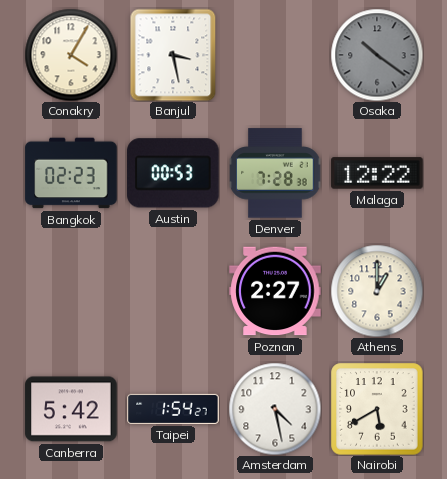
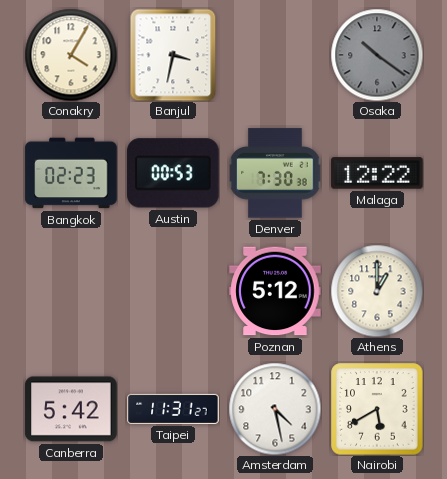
Banjul: 3:28 -> 3:32 (173, 55)
Denver: 7:28 -> 7:30 (275, 173)
Poznan: 2:27 -> 5:12 (275, 291)
Taipei: 1:54 -> 11:31 (173, 409)
